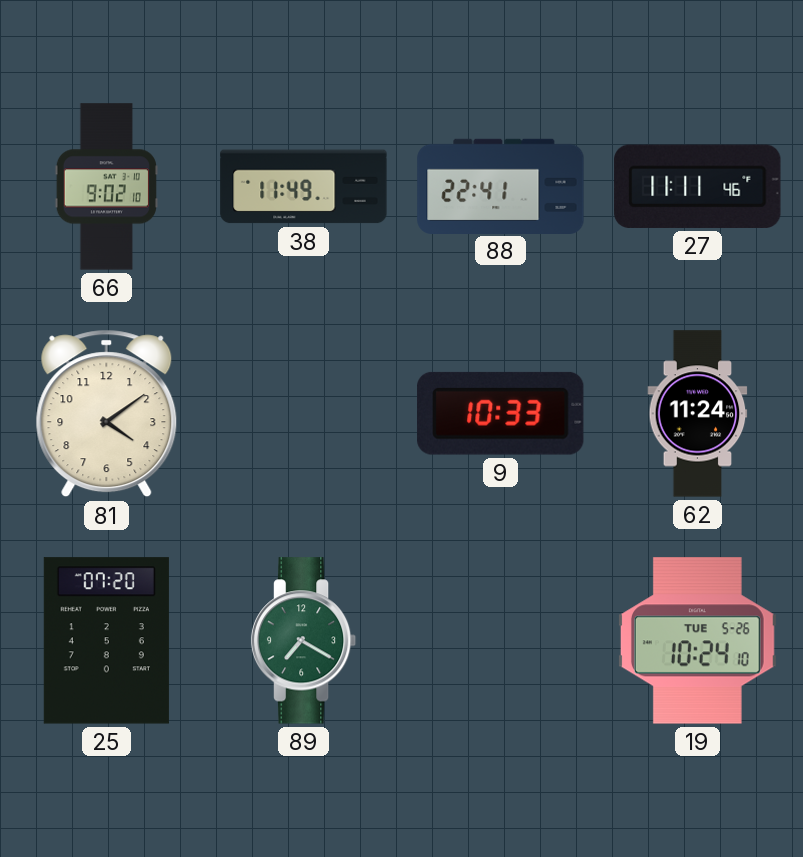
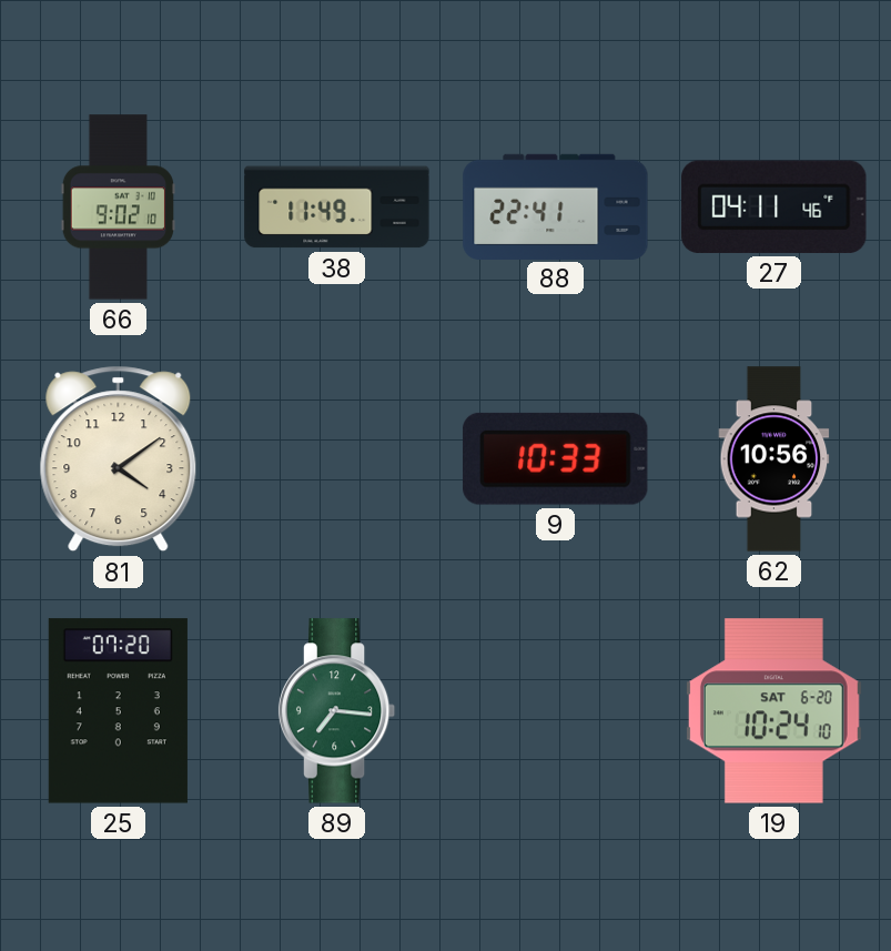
27: 11:11 -> 04:11 (774, 206)
62: 11:24 -> 10:56 (774, 459)
89: 7:20 -> 7:16 (337, 711)
19 date: TUE 5-26 -> SAT 6-20 (773, 711)
